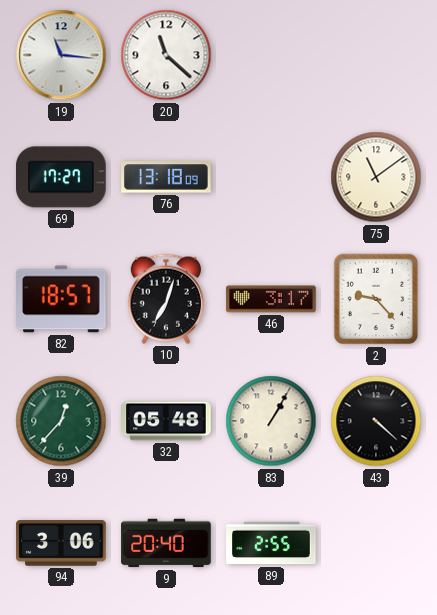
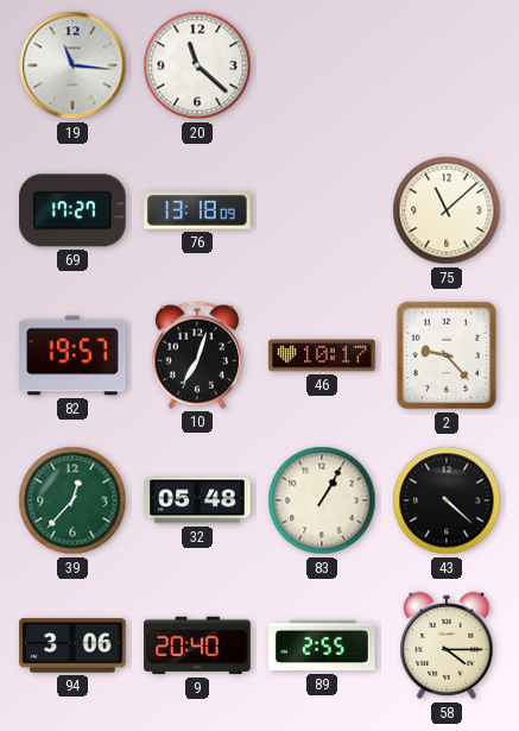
75: 11:09 -> 11:08 (447, 210)
82: 18:57 -> 19:57 (72, 355)
46: 3:17 -> 10:17 (322, 355)
58: none -> 4:15 (447, 645)
